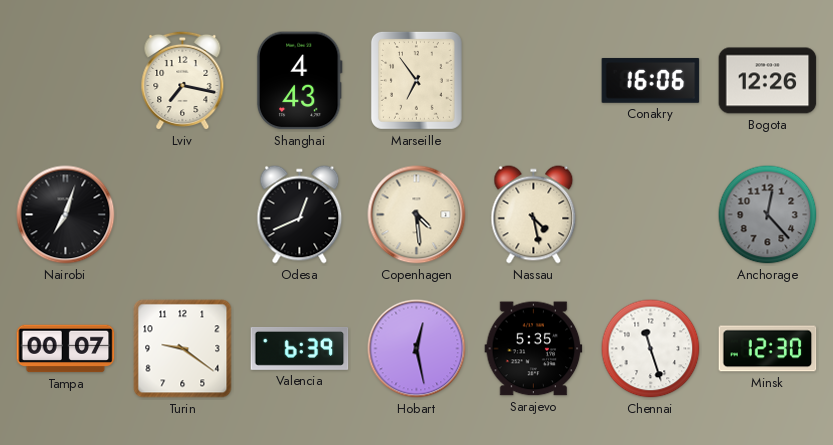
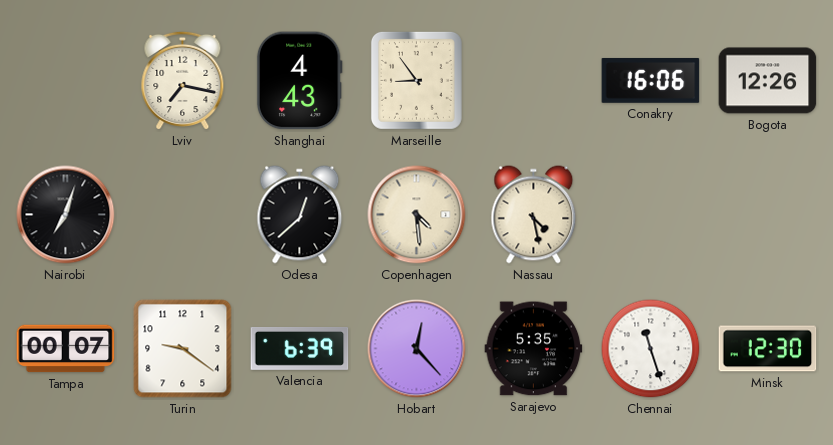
Marseille: 6:54 -> 8:54 (416, 80)
Odesa: 12:41 -> 12:38 (300, 215)
Anchorage: 12:23 -> none (768, 215)
Hobart: 12:28 -> 12:23 (417, 349)
